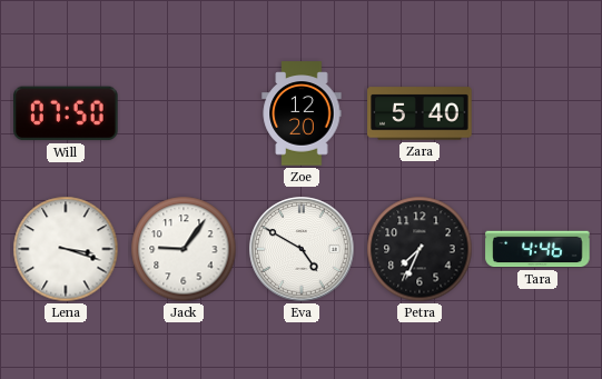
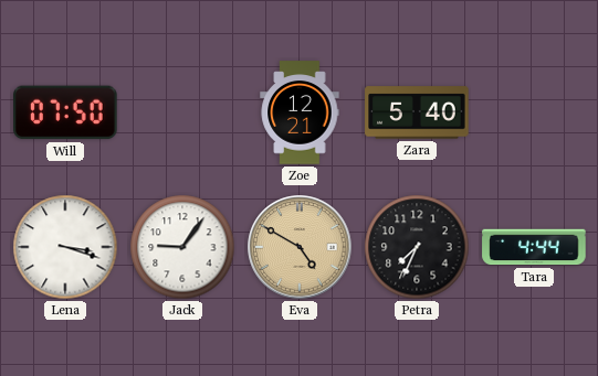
Zoe: 12:20 -> 12:21 (300, 112)
Eva dial: white -> champagne (300, 247)
Tara: 4:46 -> 4:44 (534, 247)
